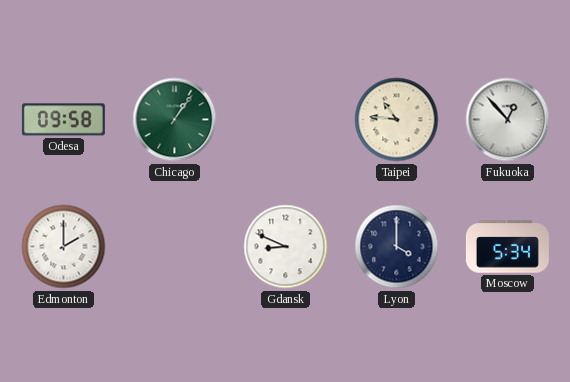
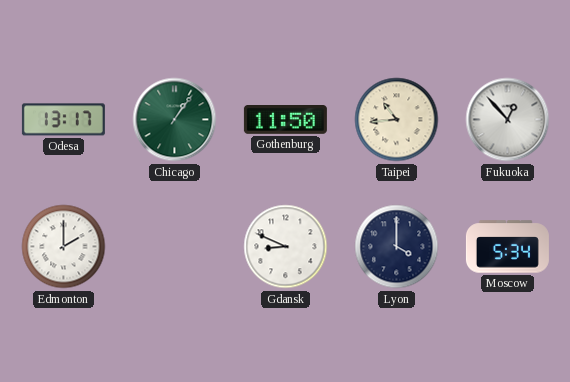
Odesa: 09:58 -> 13:17 (63, 120)
Gothenburg: none -> 11:50 (285, 120)
Taipei: 10:46 -> 10:44 (397, 120)
